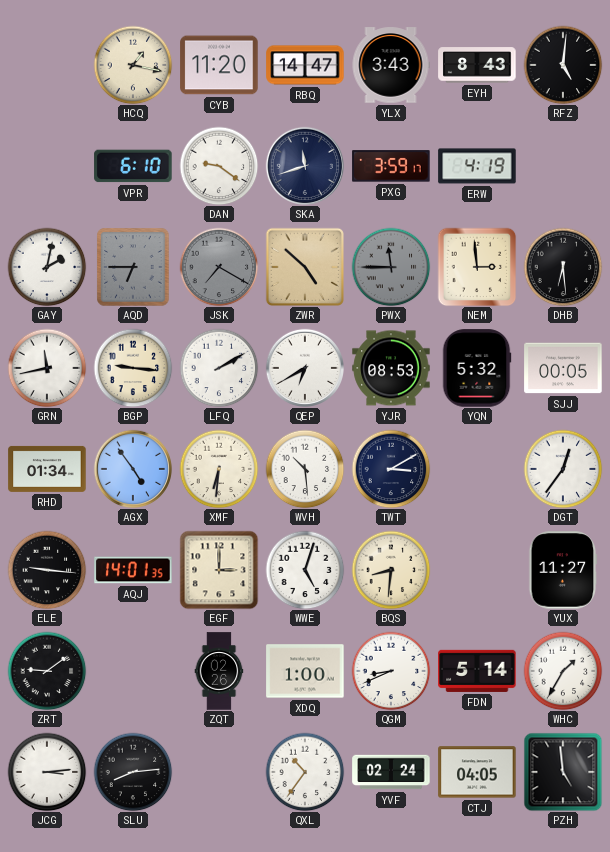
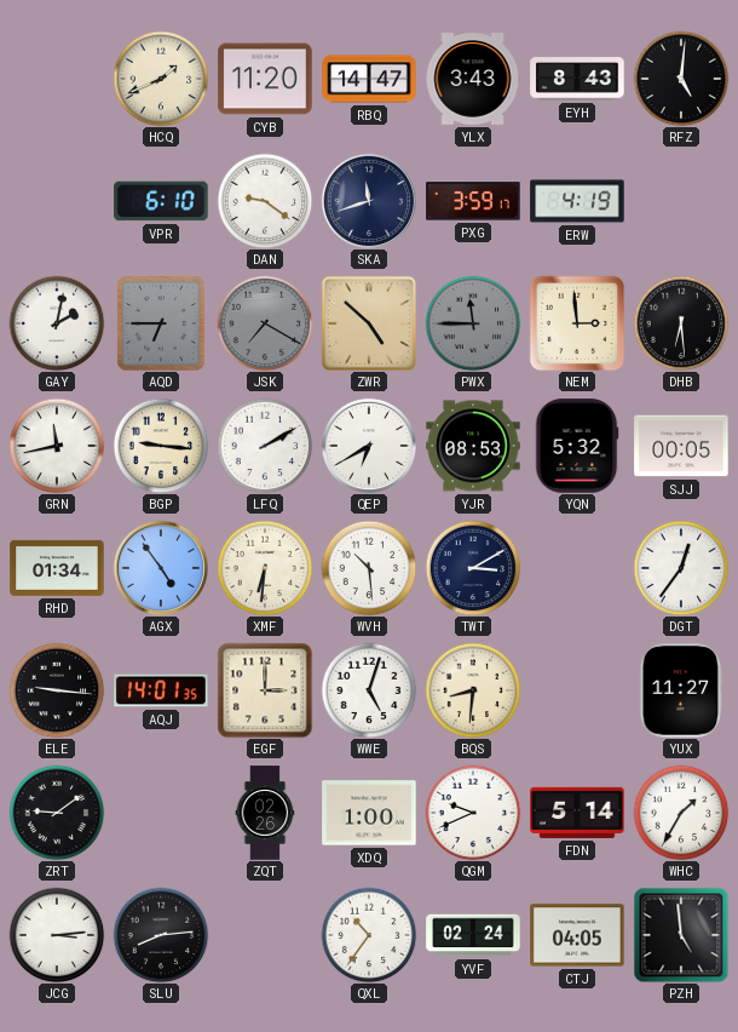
HCQ: 1:17 -> 1:41 (161, 79)
QGM: 8:41 -> 9:41 (473, 813)
